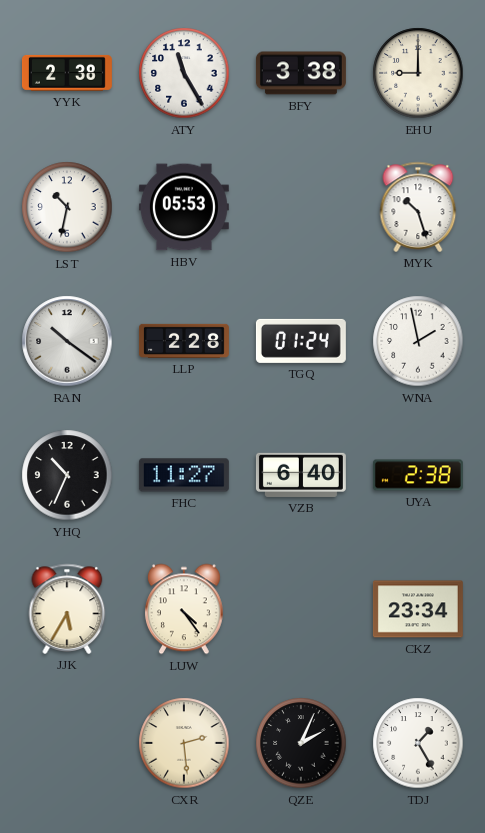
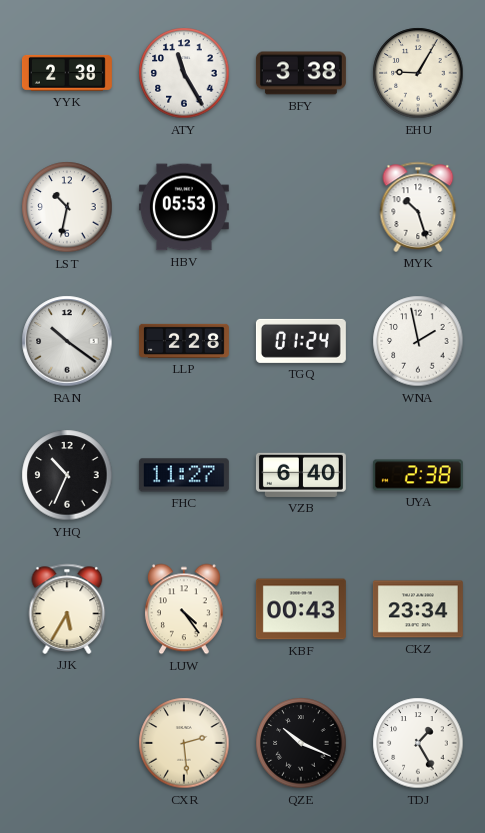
EHU: 9:00 -> 9:05 (418, 73)
KBF: none -> 00:43 (301, 609)
QZE: 2:04 -> 10:19 (301, 743)
